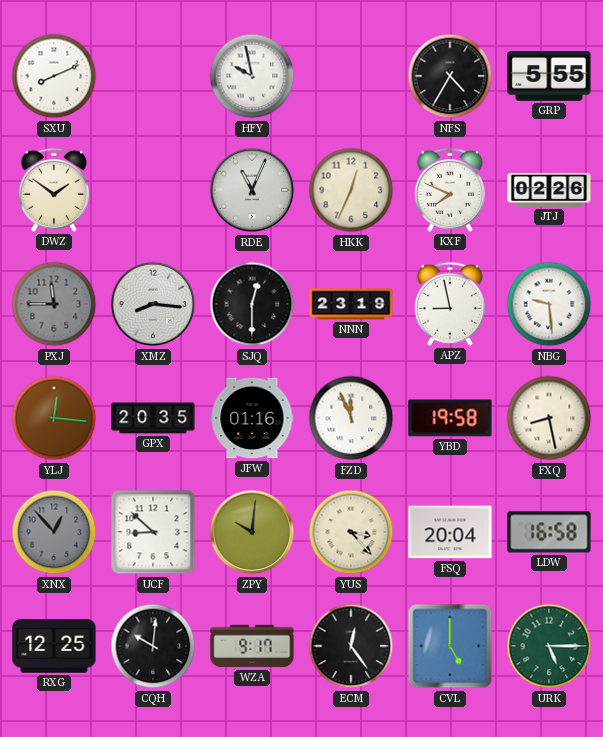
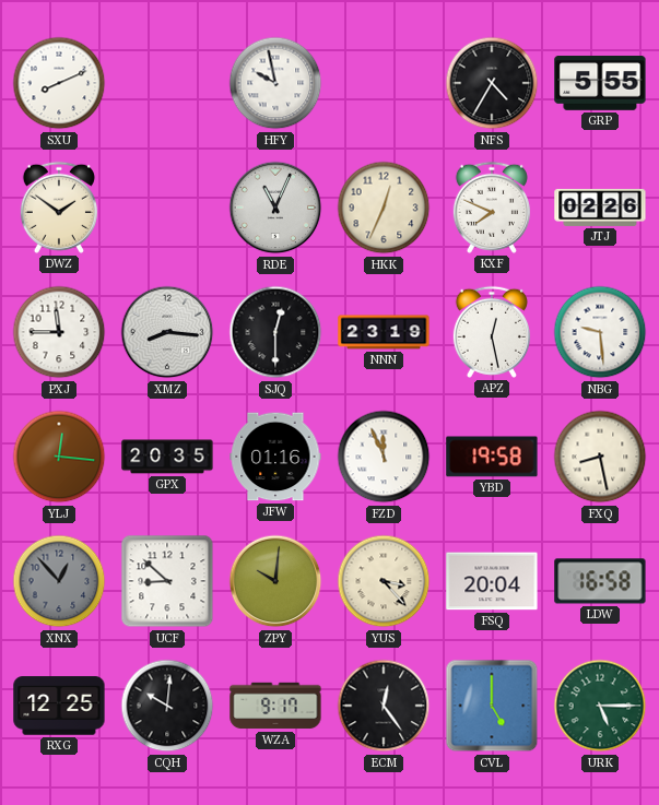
PXJ dial: grey -> white (59, 332)
APZ: 8:58 -> 12:28 (492, 332)
